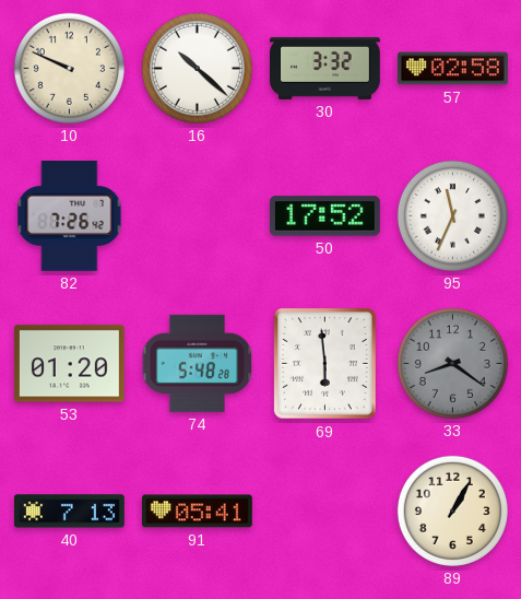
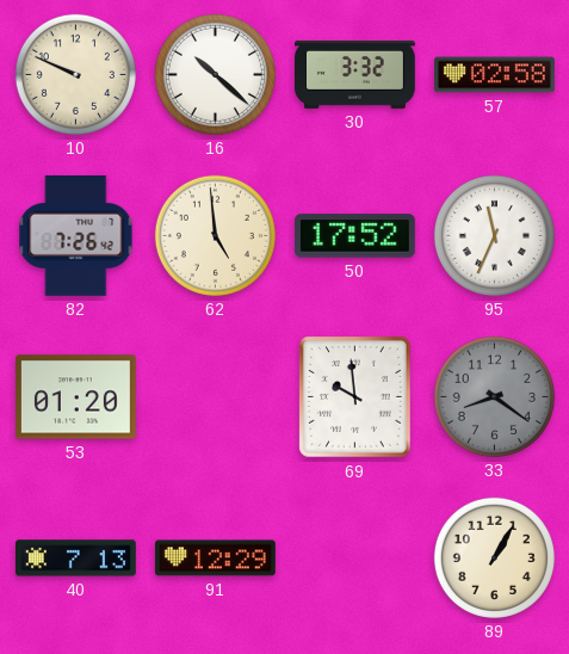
62: none -> 4:59 (215, 235)
74: 5:48 -> none (197, 363)
69: 5:59 -> 9:59 (355, 397)
91: 05:41 -> 12:29 (215, 559)
